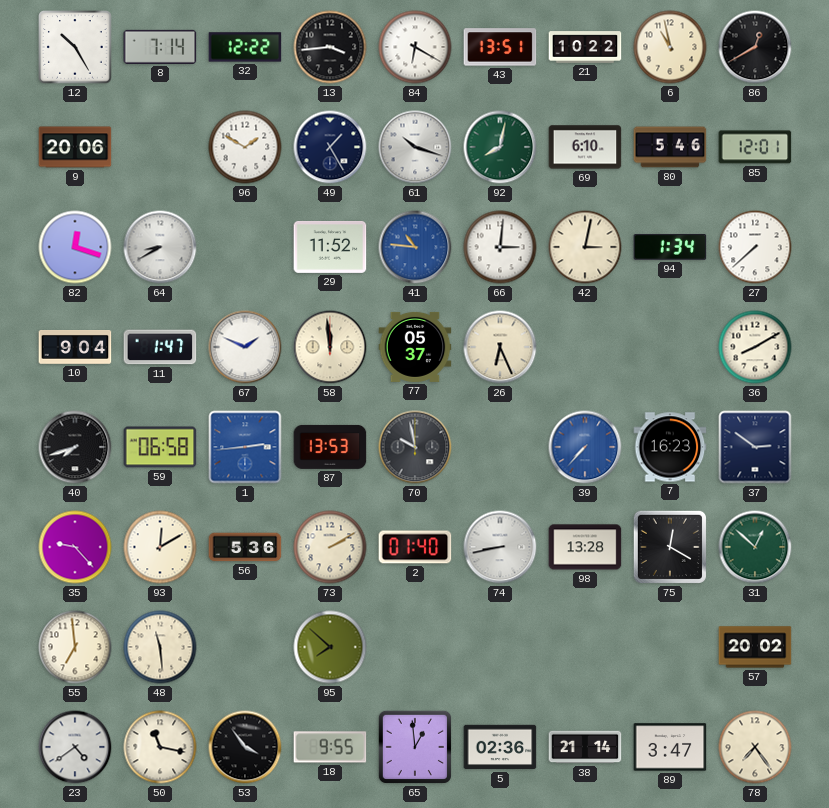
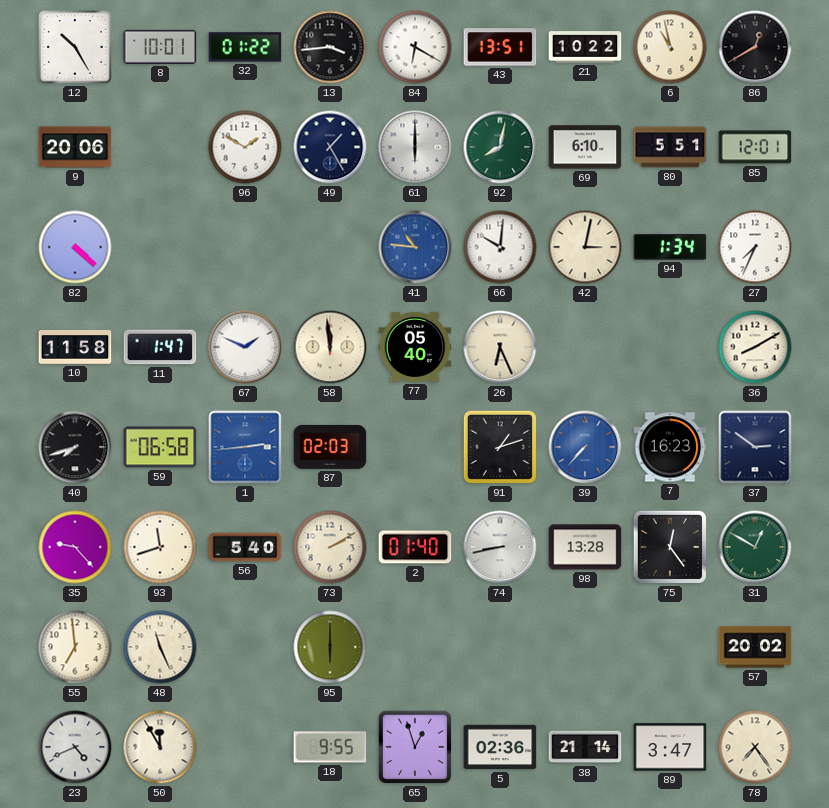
8: 7:14 -> 10:01 (160, 47)
32: 12:22 -> 01:22 (245, 47)
61: 10:18 -> 6:00 (415, 147)
80: 5:46 -> 5:51 (670, 147)
82: 12:18 -> 4:22 (75, 247)
64: 8:40 -> none (160, 247)
29: 11:52 -> none (330, 247)
66: 3:01 -> 10:01 (500, 247)
27: 7:38 -> 7:34 (755, 247)
10: 9:04 -> 11:58 (75, 348)
77: 05:37 -> 05:40 (415, 347)
87: 13:53 -> 02:03 (330, 447)
70: 9:58 -> none (415, 447)
91: none -> 1:12 (500, 447)
93: 12:10 -> 11:42 (160, 547)
56: 5:36 -> 5:40 (245, 547)
75: 12:20 -> 12:24 (670, 547)
31: 12:52 -> 12:50 (755, 547)
48: 11:29 -> 11:26 (160, 647)
95: 7:52 -> 6:00 (330, 647)
23: 4:39 -> 4:41 (75, 747)
50: 11:17 -> 11:55 (160, 747)
53: 3:54 -> none (245, 747)
65: 12:59 -> 12:57 (415, 747)
